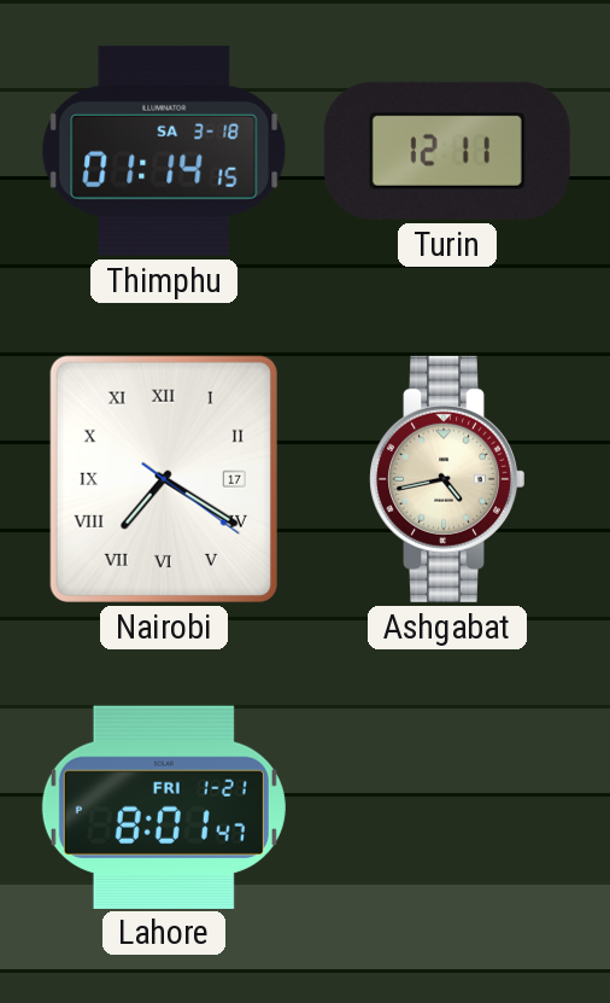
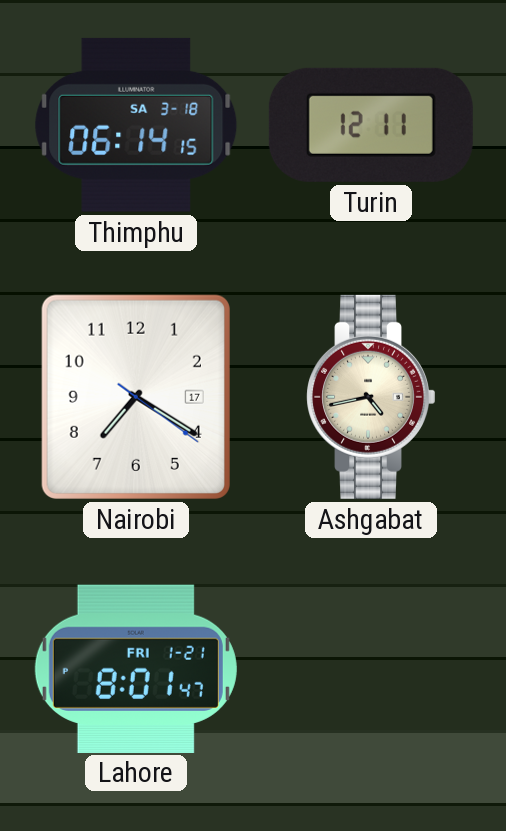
Thimphu: 01:14 -> 06:14 (136, 125)
Nairobi numerals: Roman -> Arabic (136, 397)
